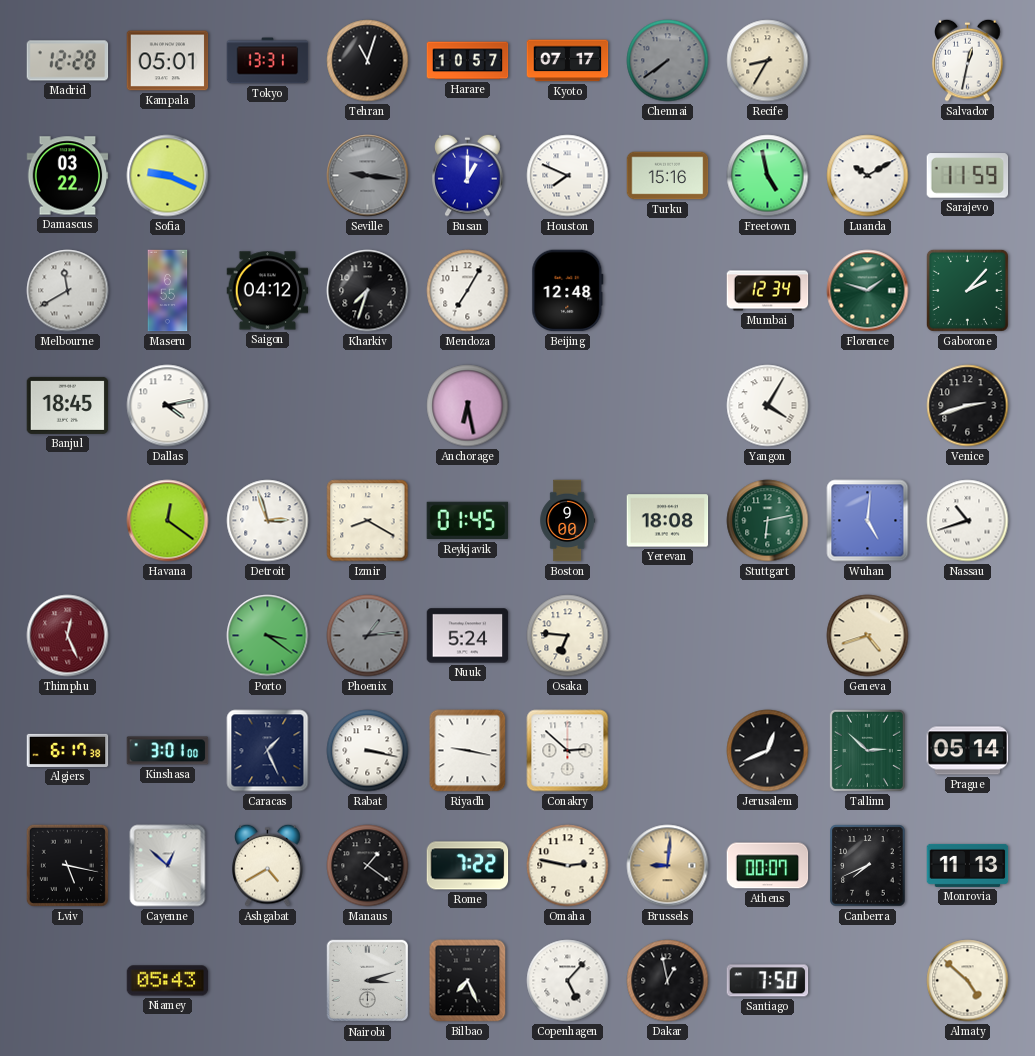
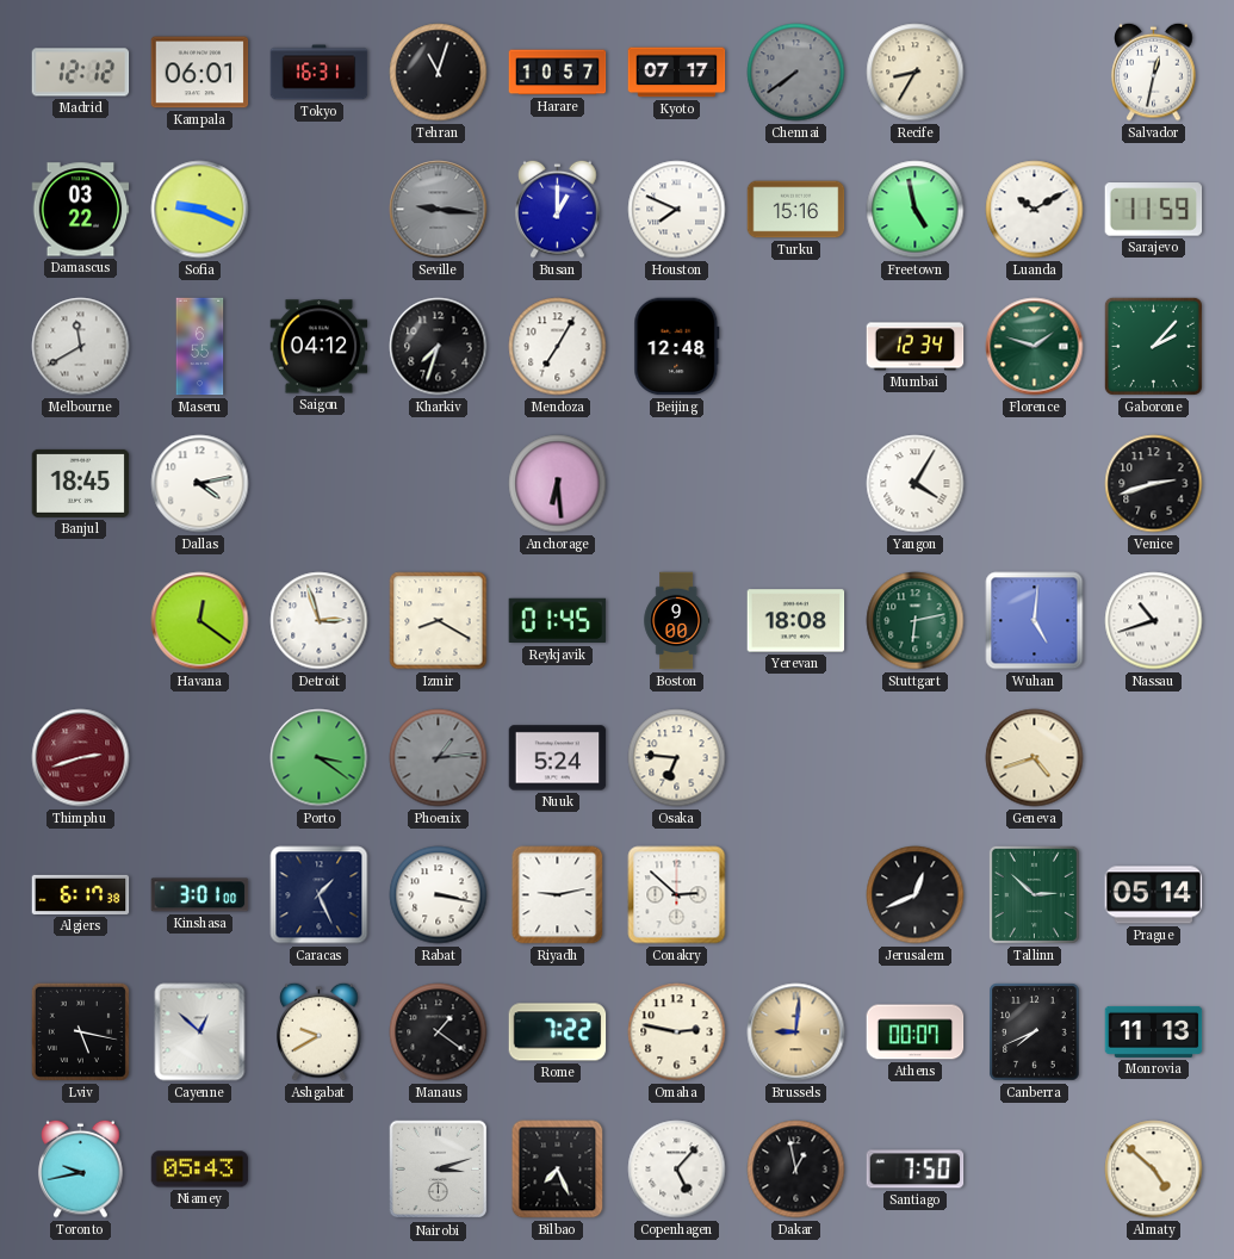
Madrid: 12:28 -> 12:12 (81, 73)
Kampala: 05:01 -> 06:01 (200, 73)
Tokyo: 13:31 -> 16:31 (320, 73)
Anchorage: 6:28 -> 6:29 (558, 484)
Thimphu: 12:26 -> 2:42 (81, 758)
Riyadh: 9:17 -> 9:13 (558, 895)
Ashgabat: 4:40 -> 9:40 (320, 1031)
Toronto: none -> 9:43 (81, 1168)
